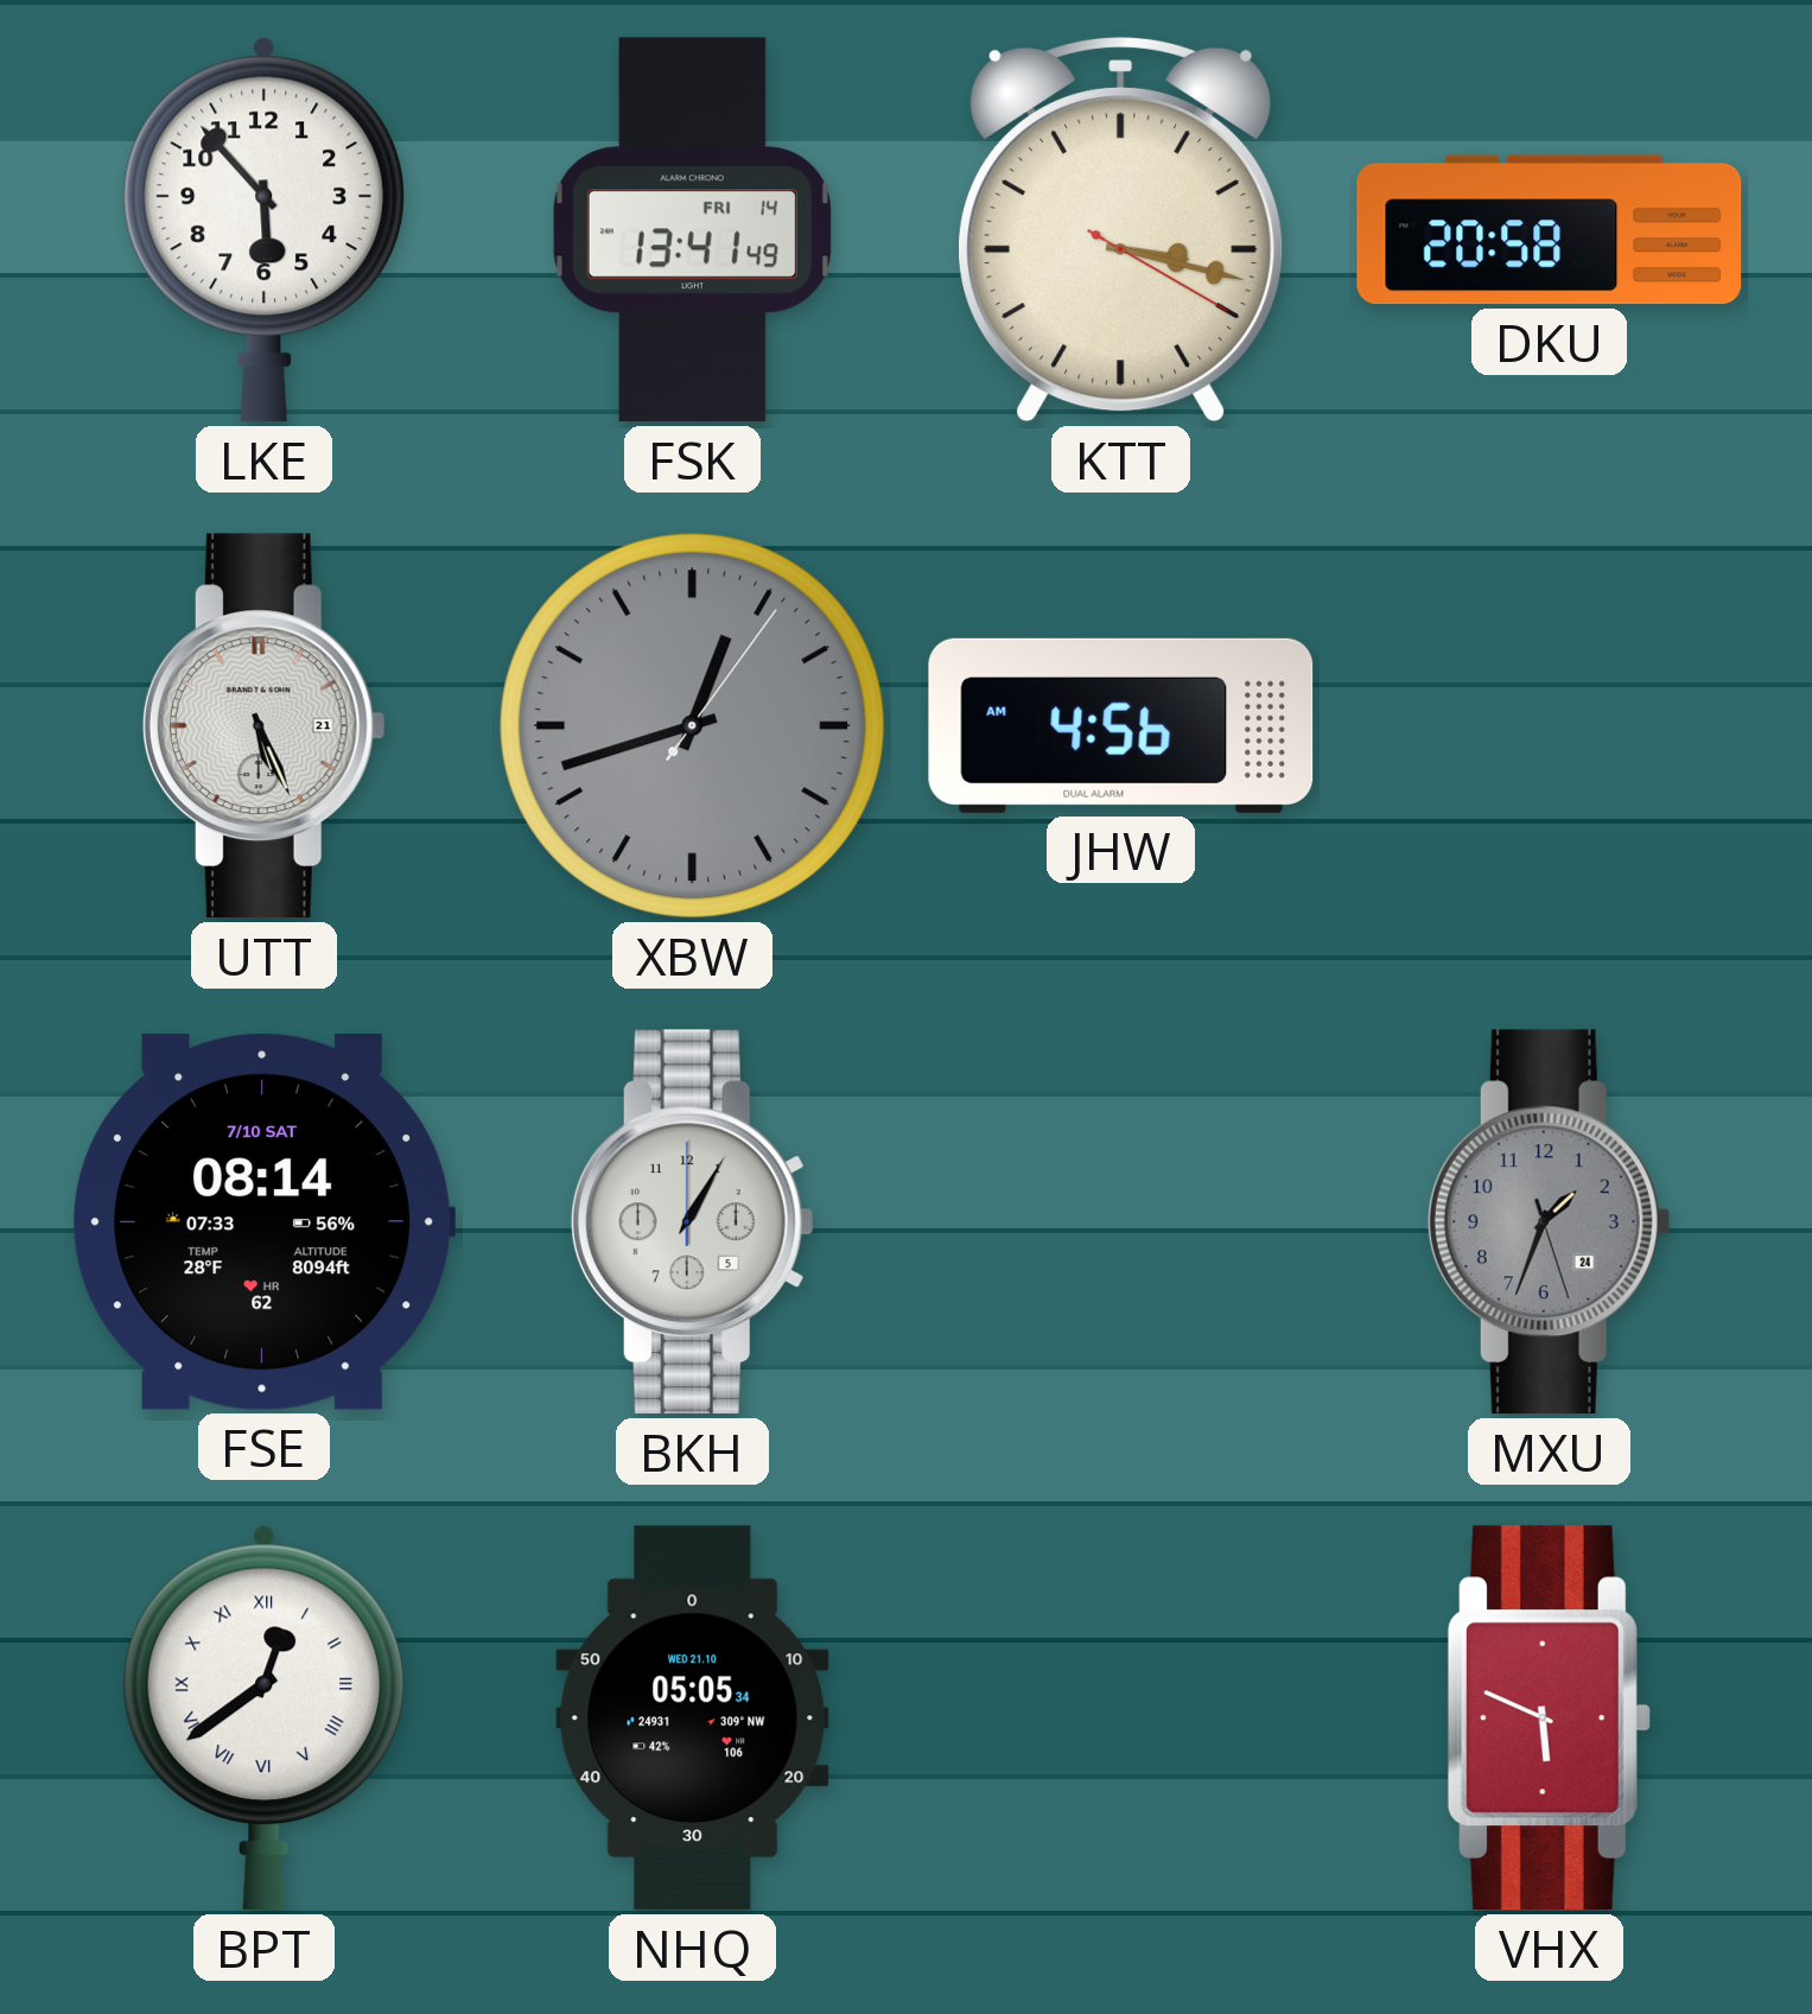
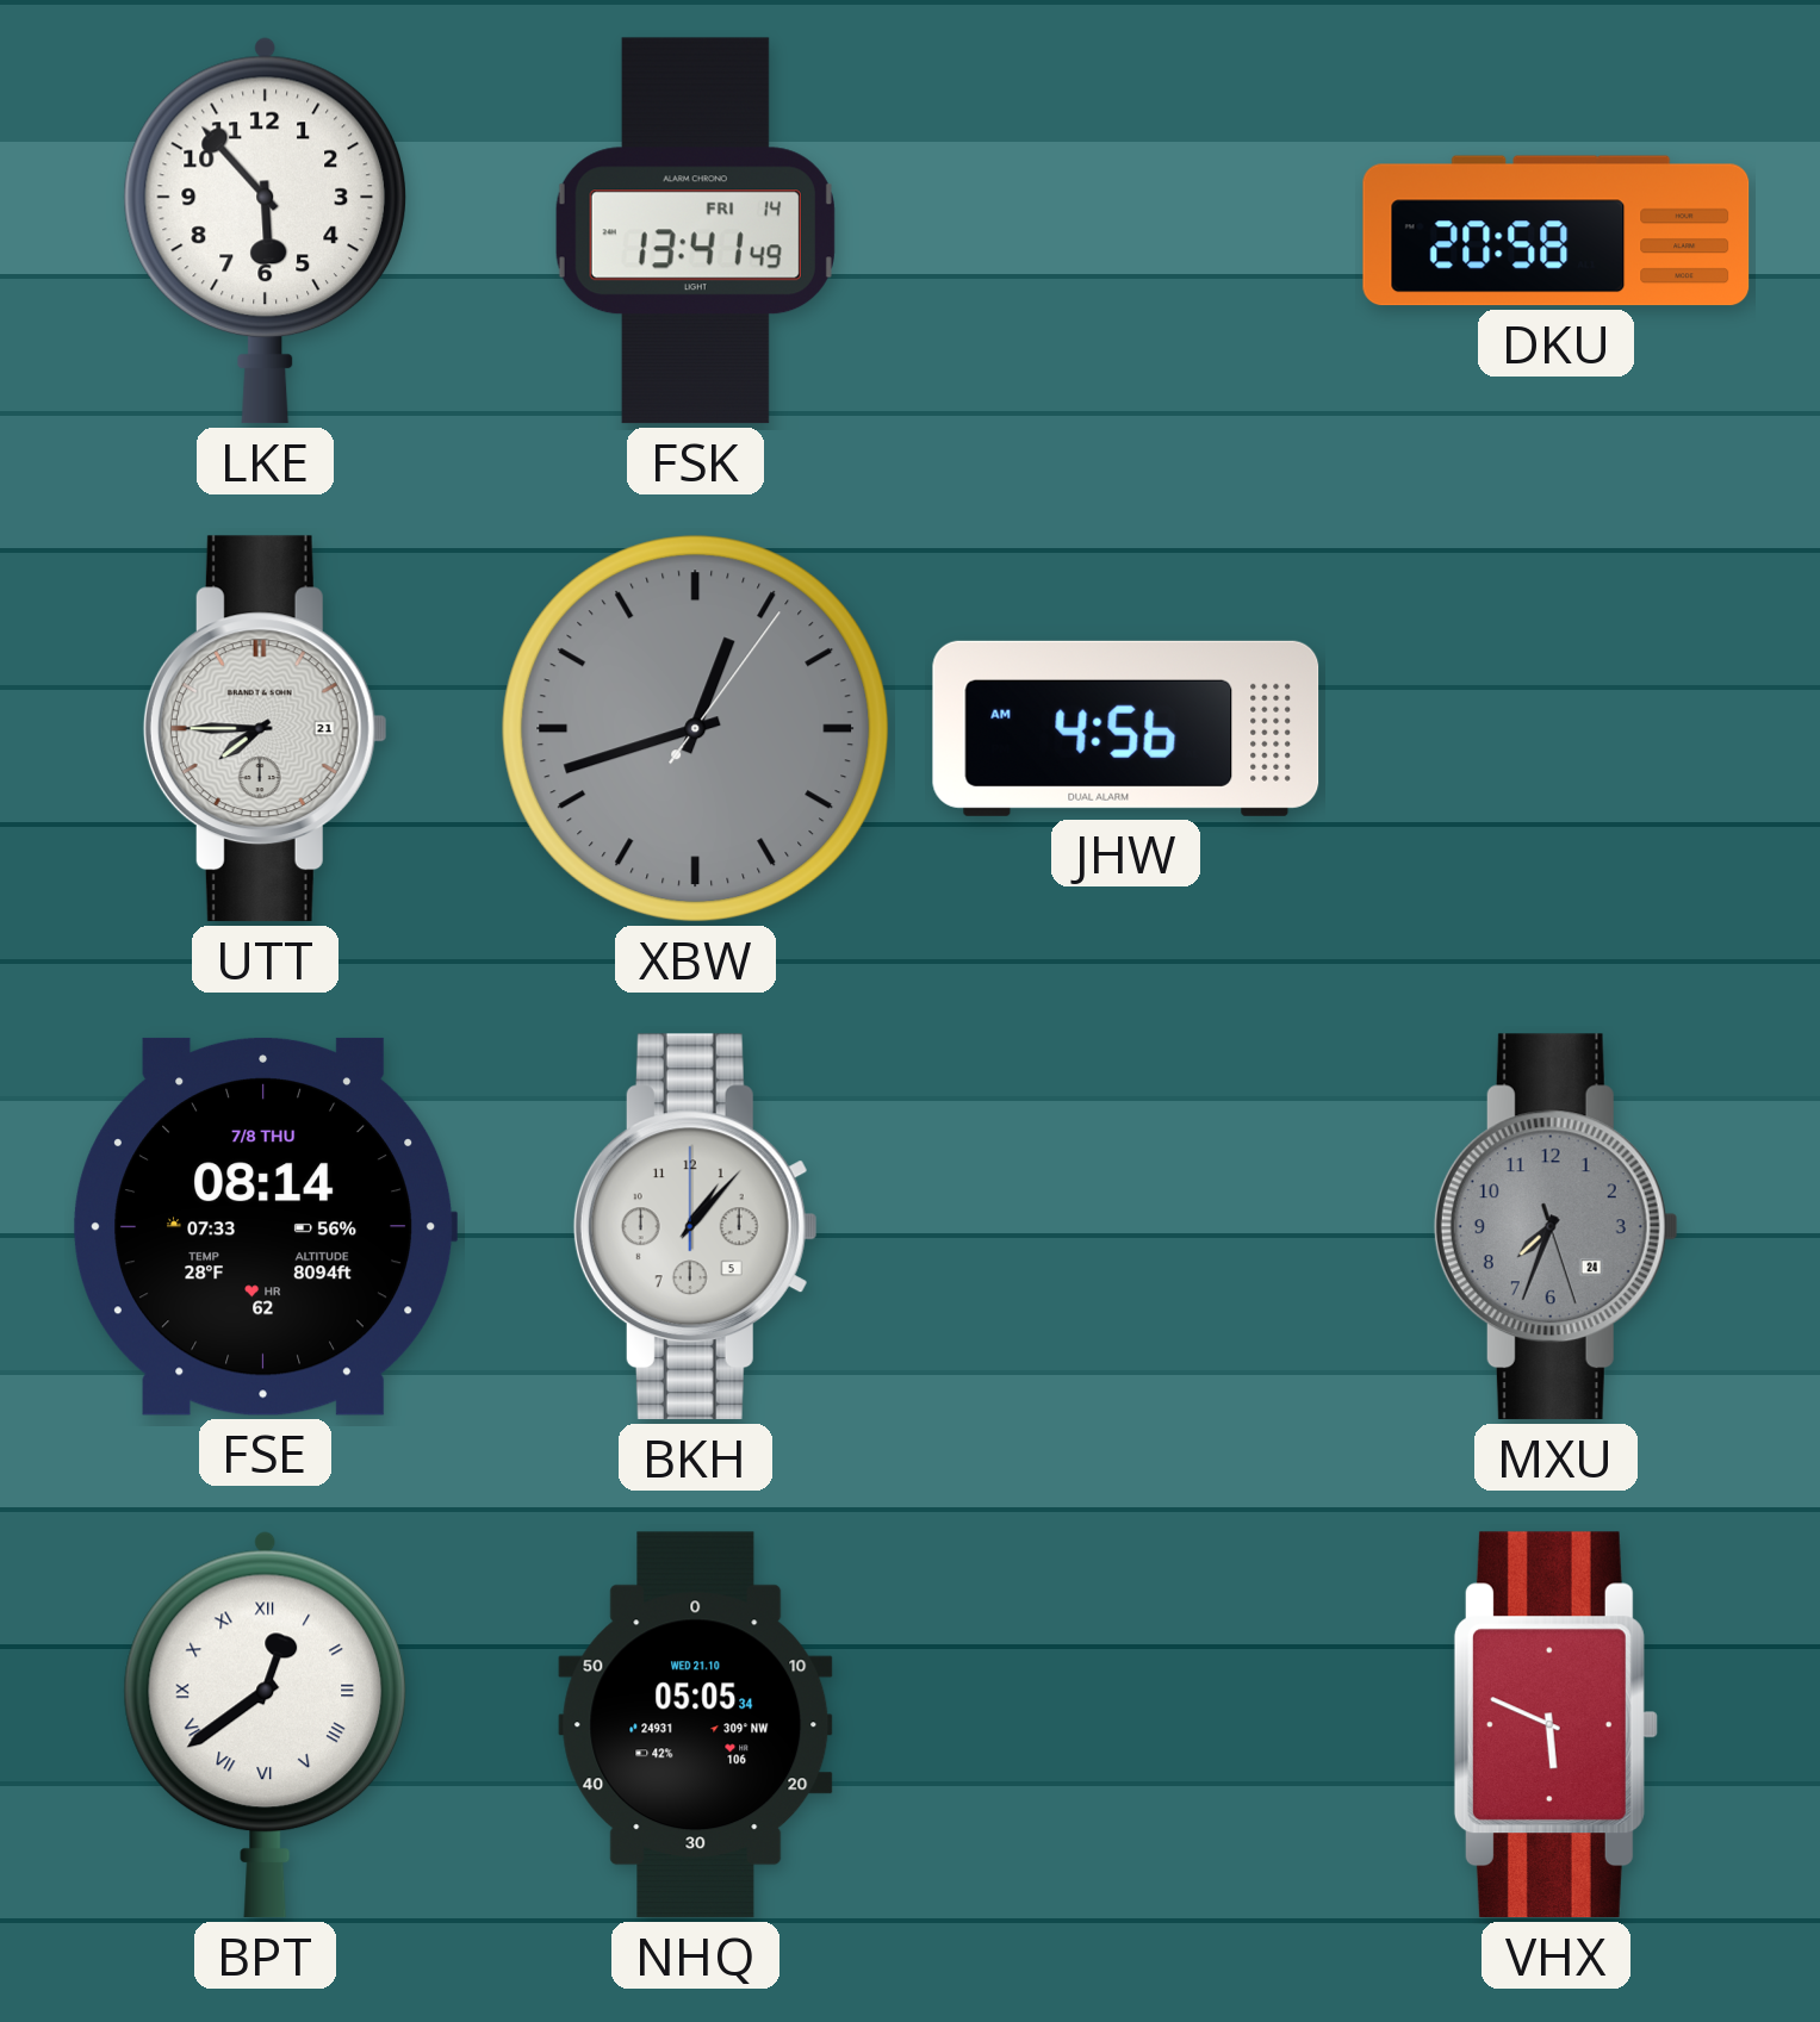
KTT: 3:17 -> none (1121, 229)
UTT: 5:26 -> 7:45 (265, 729)
FSE date: 7/10 SAT -> 7/8 THU (266, 1226)
BKH: 1:05 -> 1:07 (695, 1227)
MXU: 1:33 -> 7:33 (1555, 1227)
